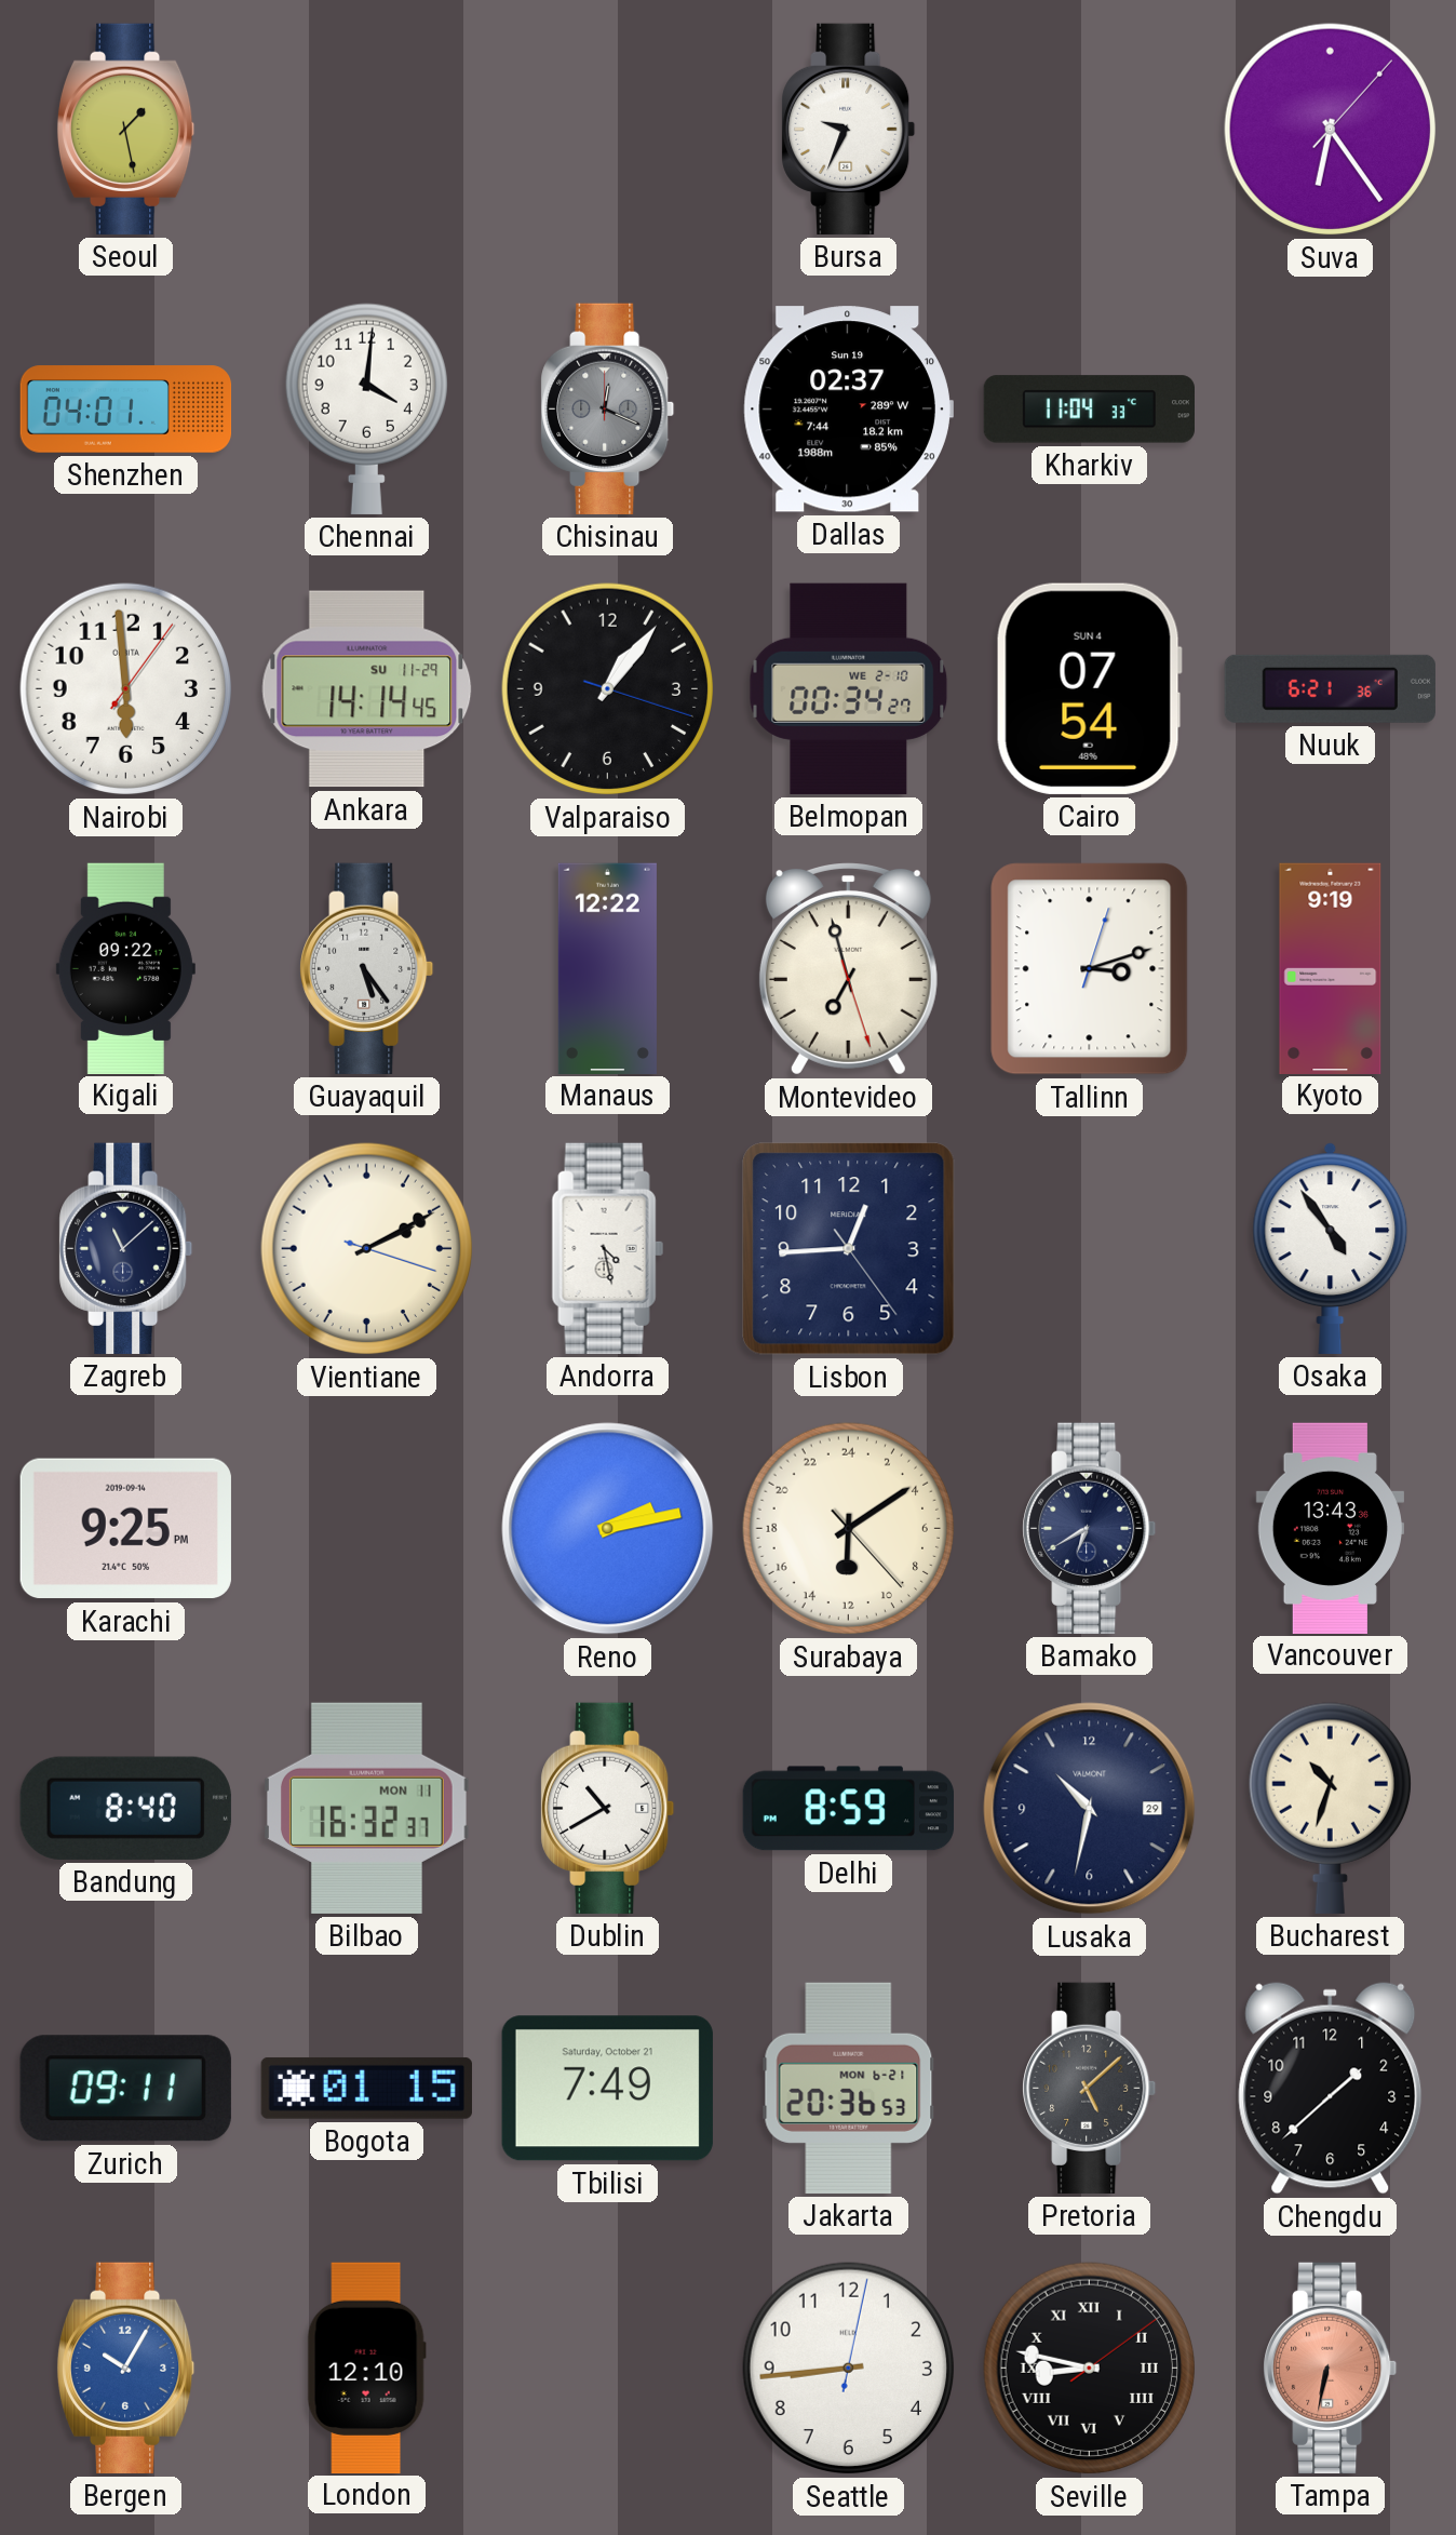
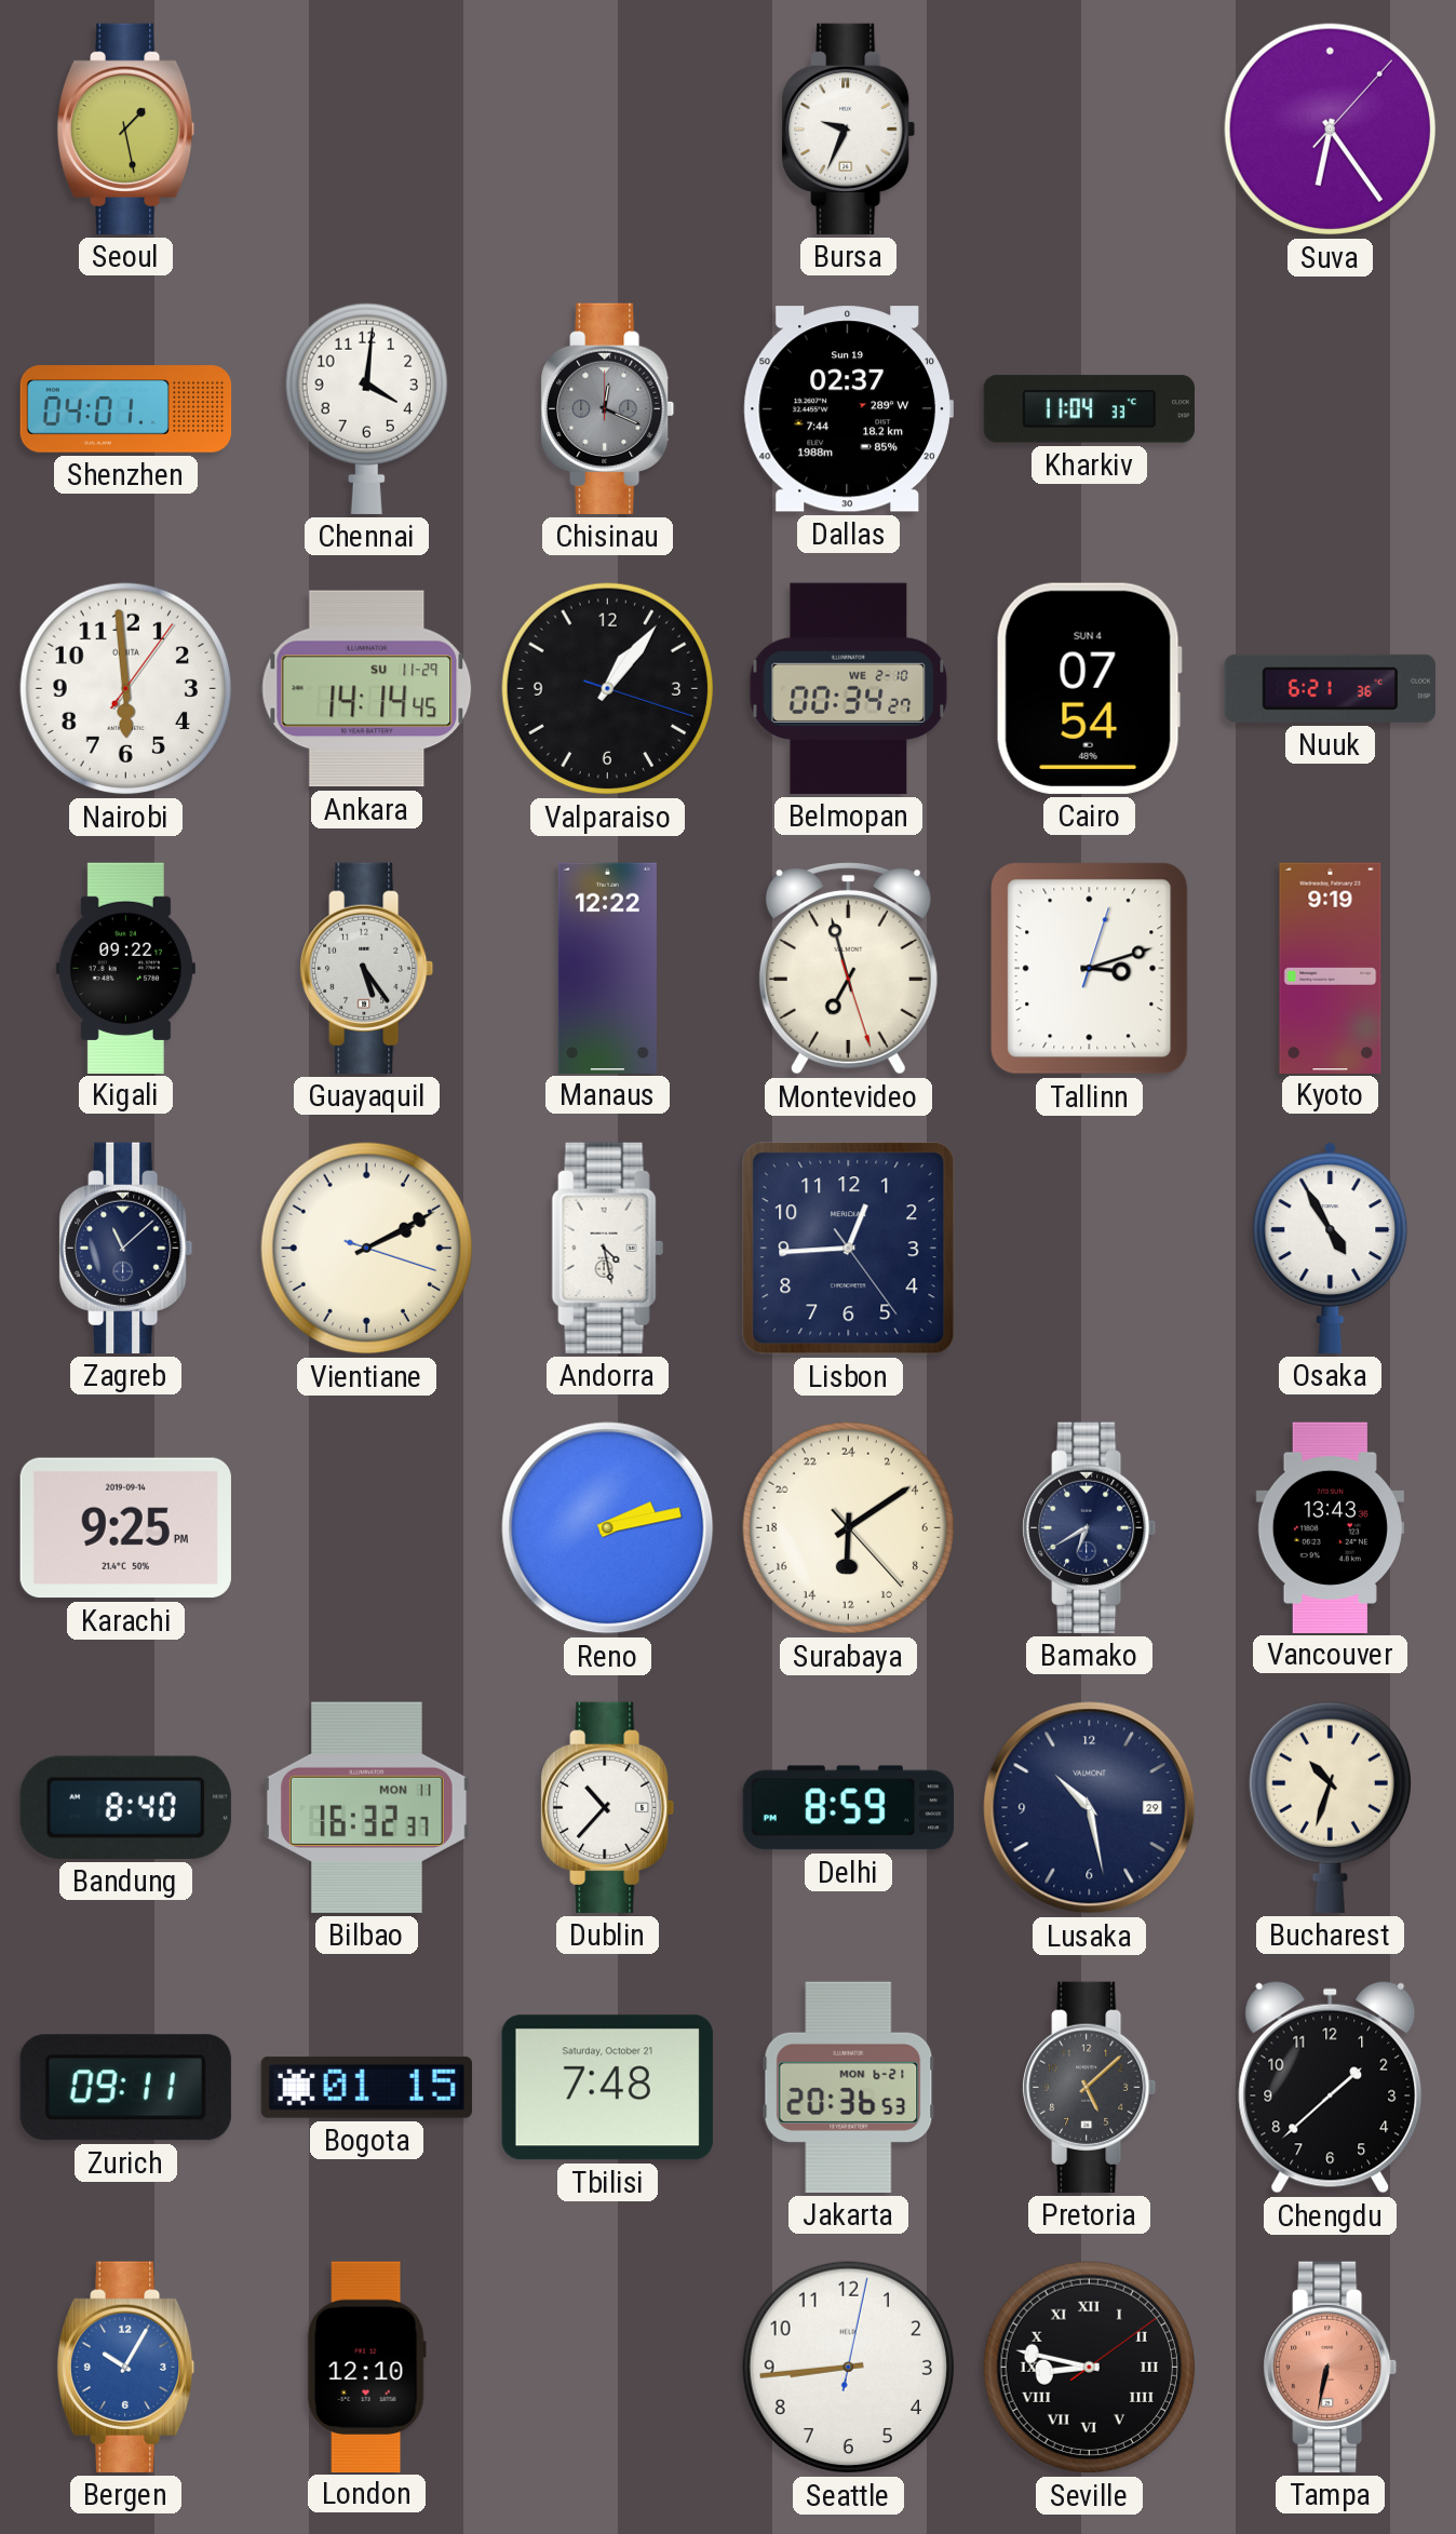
Osaka: 4:54 -> 4:55 (1331, 1248)
Dublin: 10:40 -> 10:37 (608, 1807)
Lusaka: 10:32 -> 10:28 (1090, 1808)
Tbilisi: 7:49 -> 7:48 (607, 2088)
